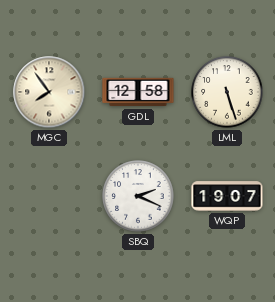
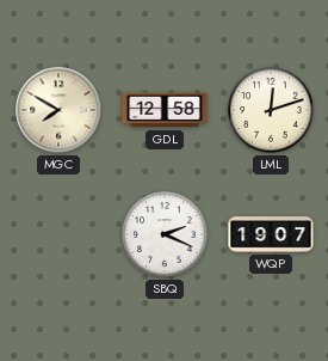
MGC: 7:54 -> 7:50 (58, 110)
LML: 5:27 -> 12:12 (271, 110)
